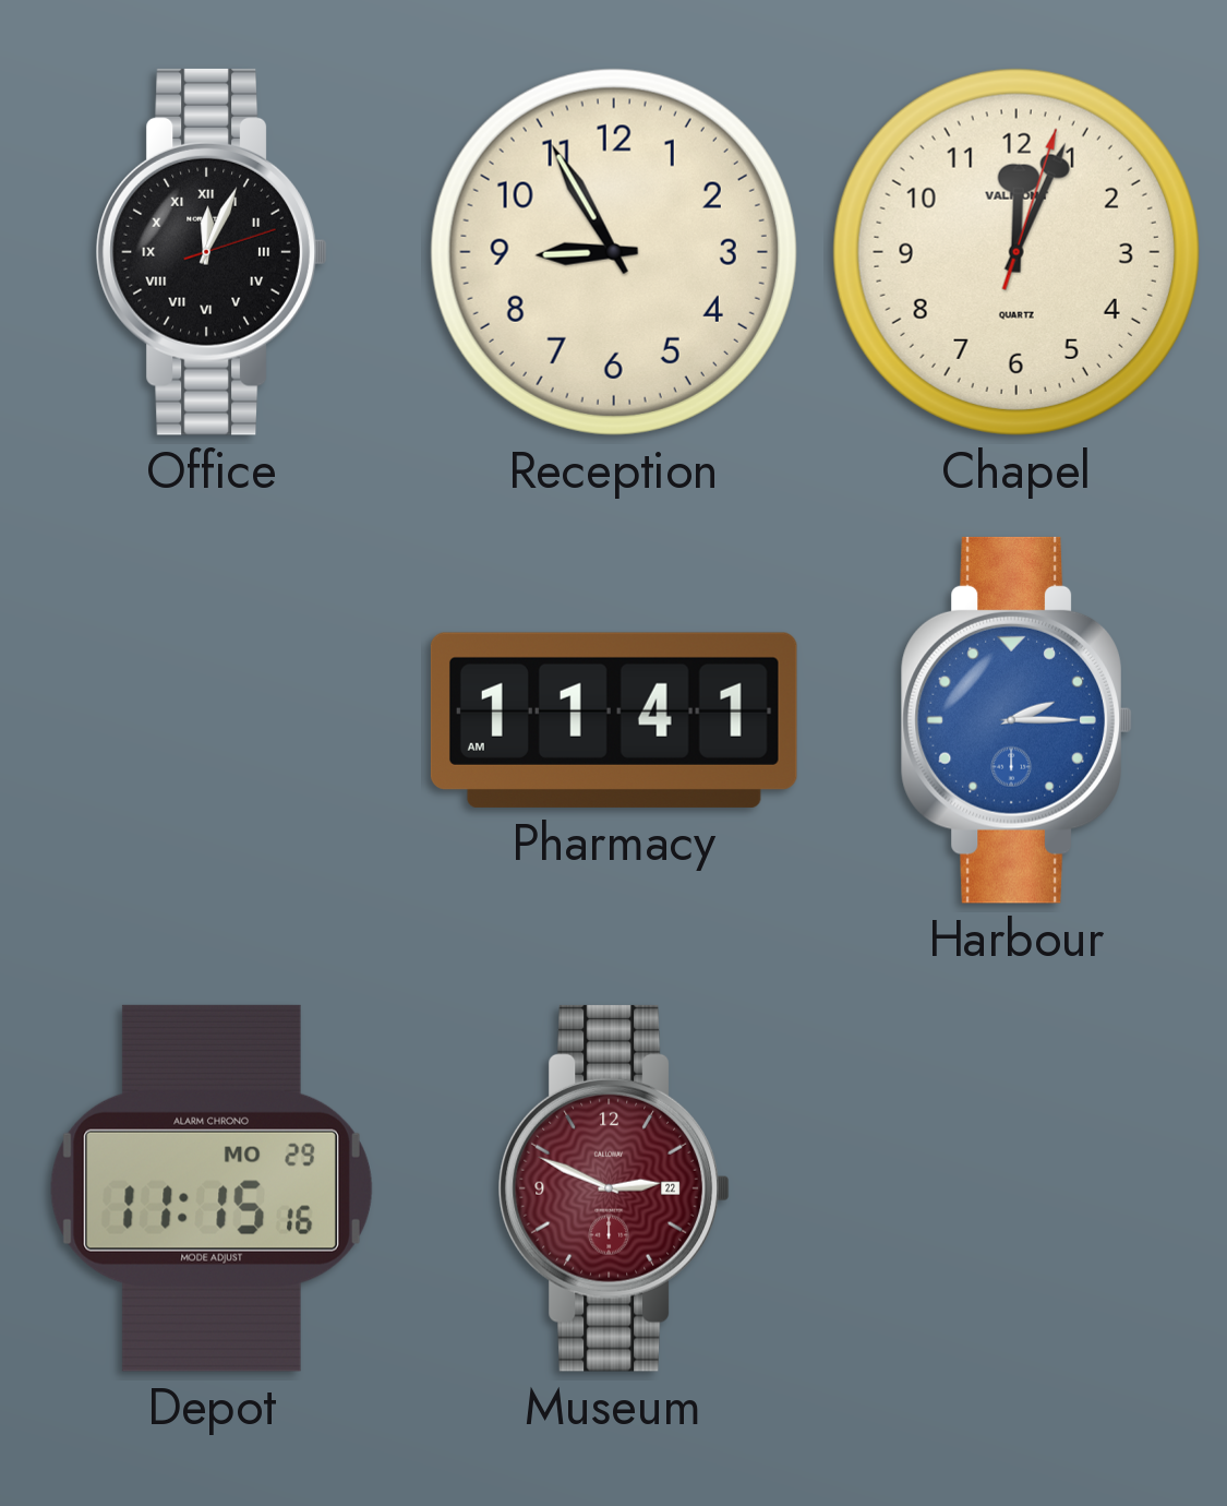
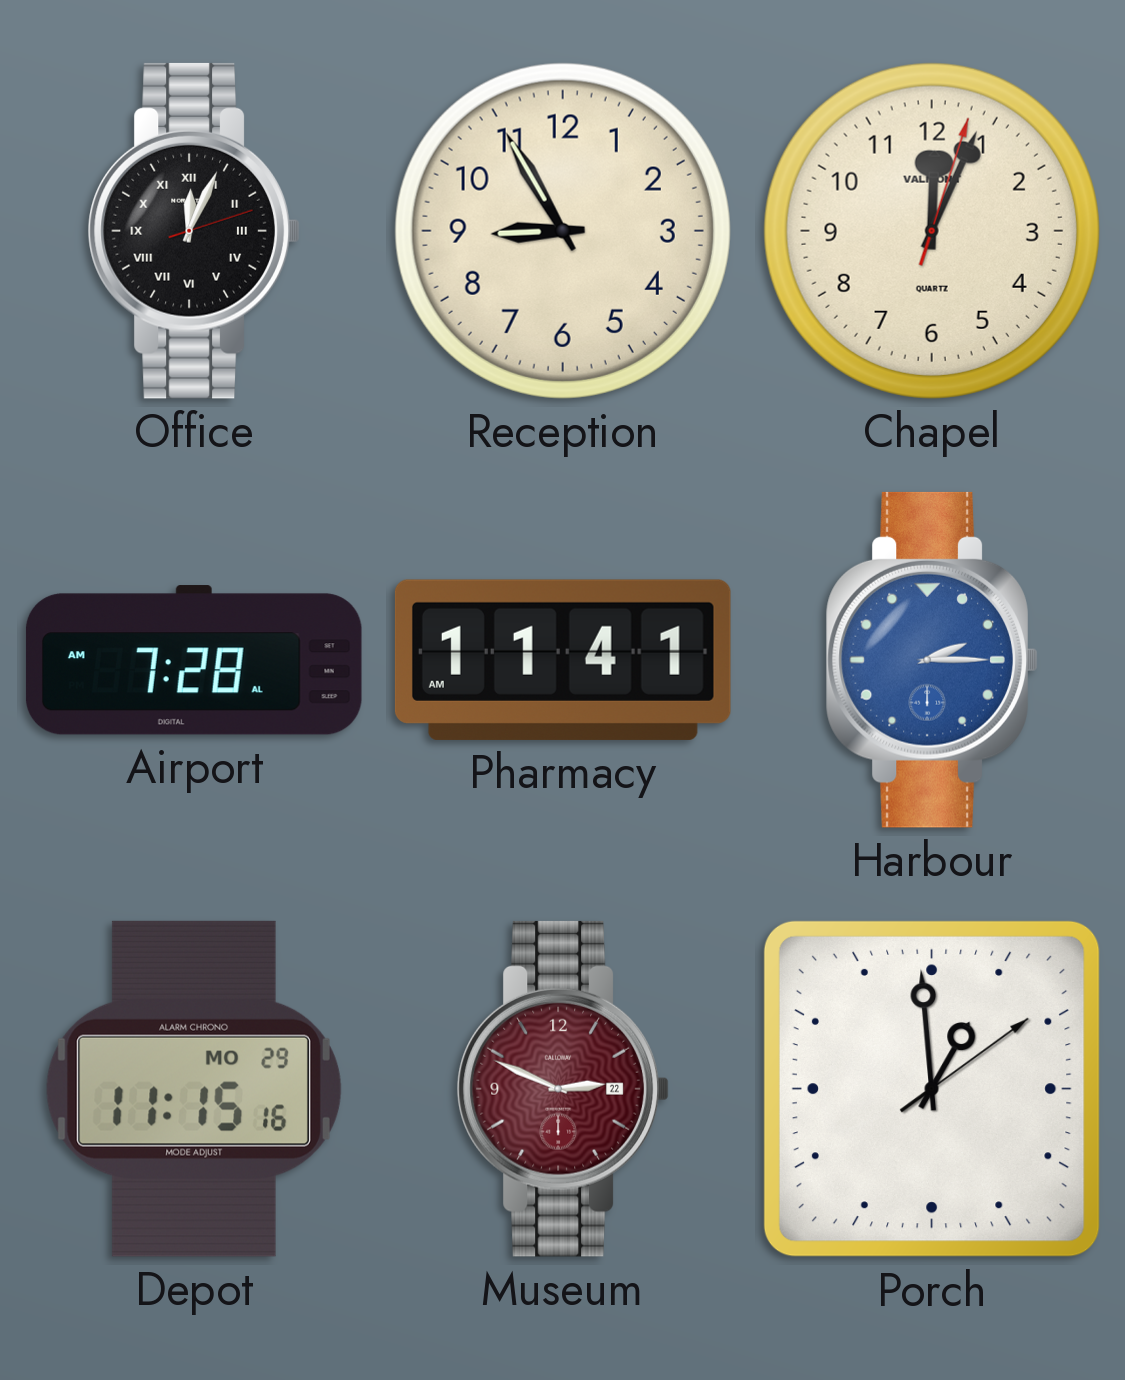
Airport: none -> 7:28 (194, 660)
Porch: none -> 12:59 (932, 1089)
